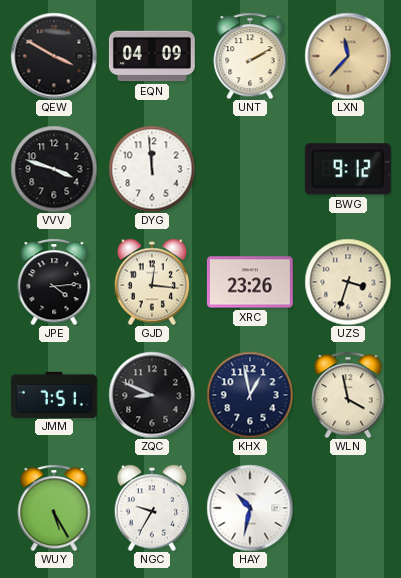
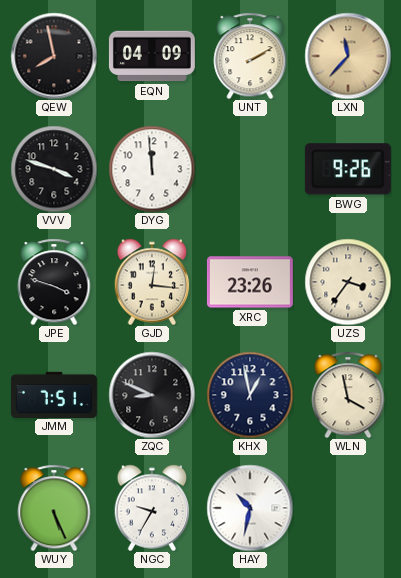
QEW: 3:50 -> 7:58 (54, 56)
BWG: 9:12 -> 9:26 (348, 169)
JPE: 4:14 -> 3:48 (54, 282)
UZS: 3:33 -> 3:36 (348, 282)
WUY: 5:25 -> 5:26 (54, 508)
